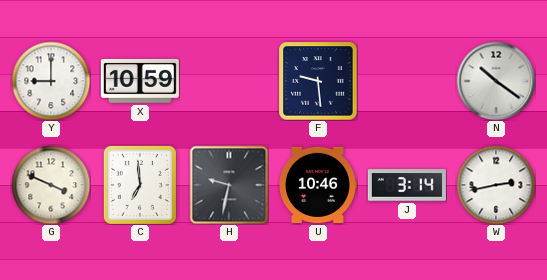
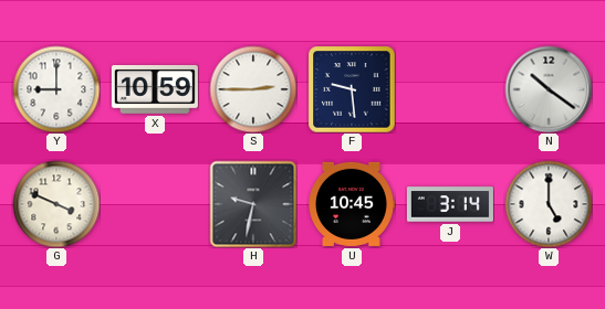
S: none -> 2:45 (253, 89)
C: 6:59 -> none (140, 185)
U: 10:46 -> 10:45 (352, 204)
W: 2:43 -> 5:00 (549, 204)
